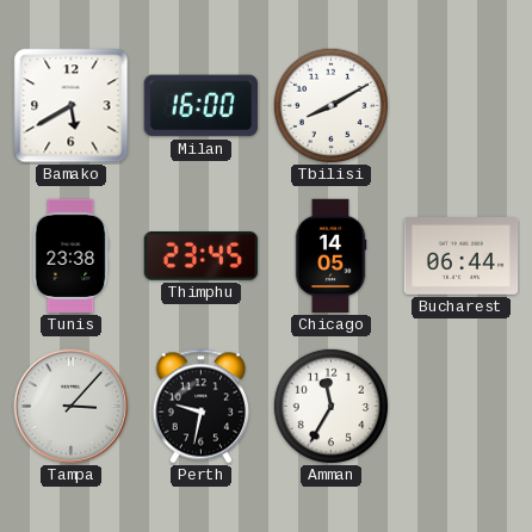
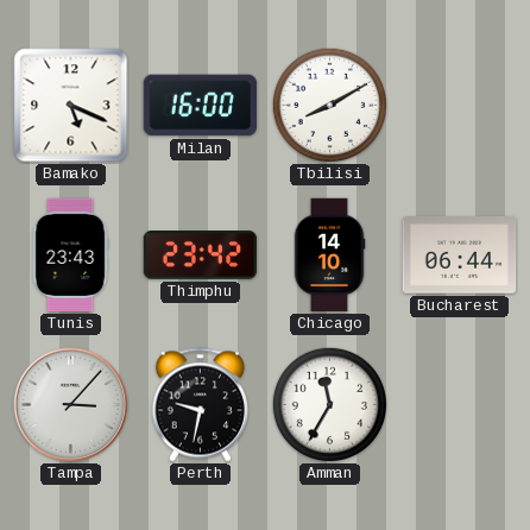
Bamako: 5:40 -> 5:19 (71, 106)
Tunis: 23:38 -> 23:43 (70, 255)
Thimphu: 23:45 -> 23:42 (201, 255)
Chicago: 14:05 -> 14:10 (329, 255)
